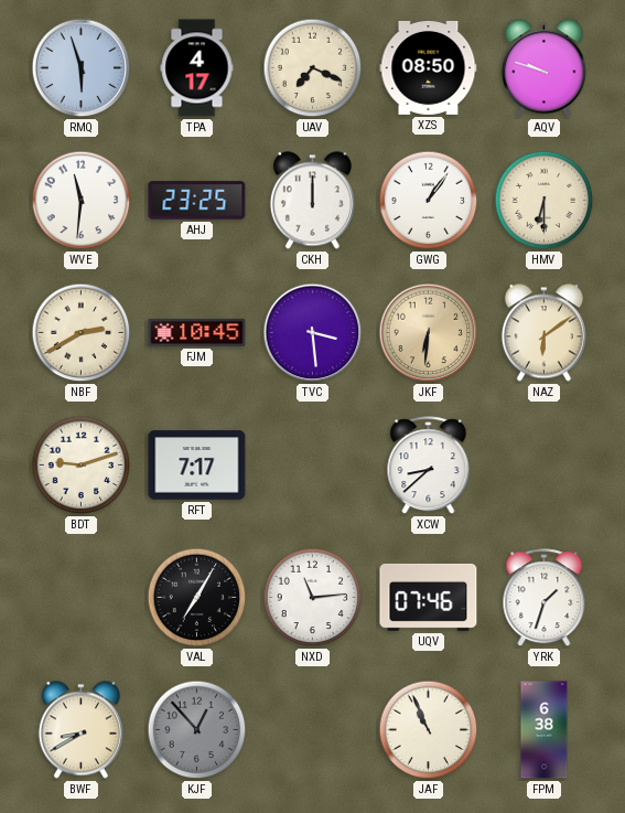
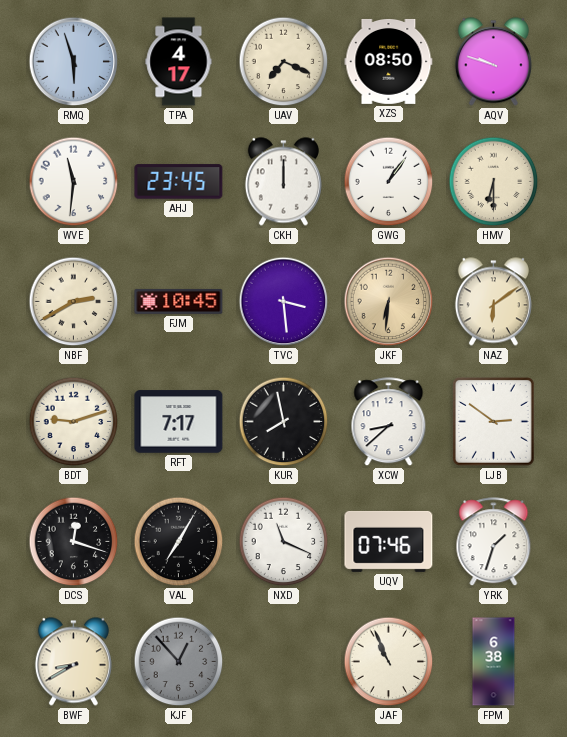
AHJ: 23:25 -> 23:45 (179, 182)
KUR: none -> 7:58 (284, 422)
LJB: none -> 2:51 (494, 422)
DCS: none -> 12:18 (74, 542)
NXD: 11:14 -> 11:19 (284, 542)
